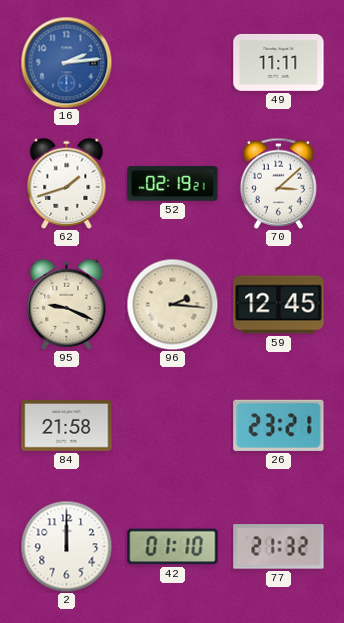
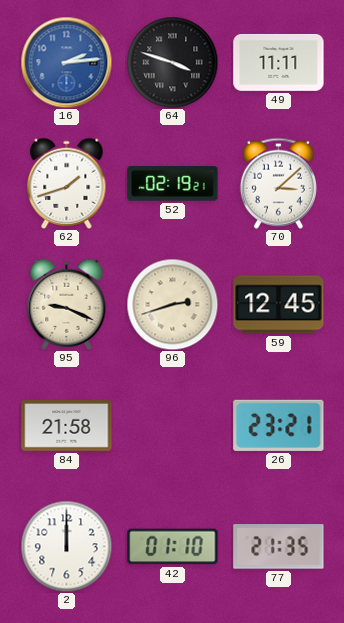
64: none -> 3:48 (172, 62)
96: 2:16 -> 2:42 (172, 304)
77: 21:32 -> 21:35 (279, 547)
